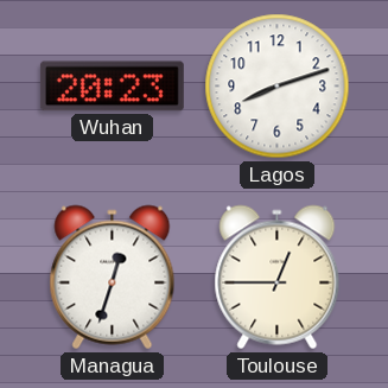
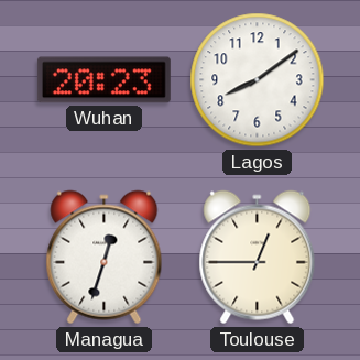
Lagos: 8:12 -> 8:09 (258, 80)
